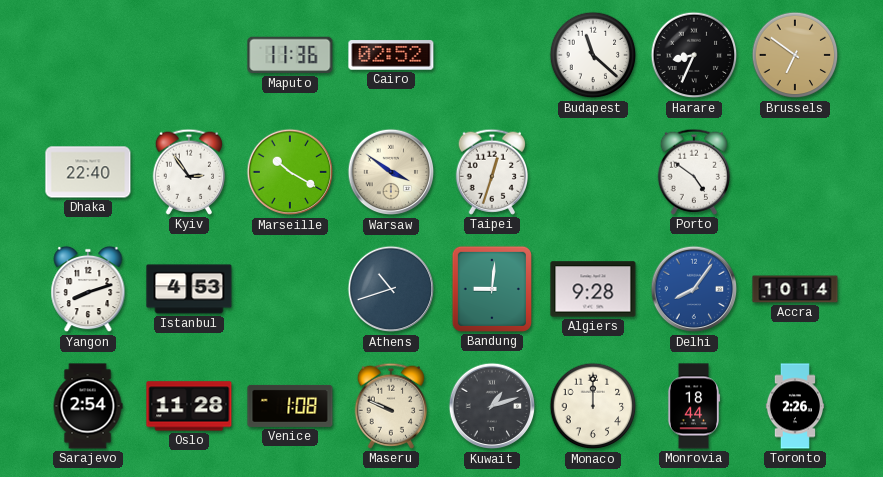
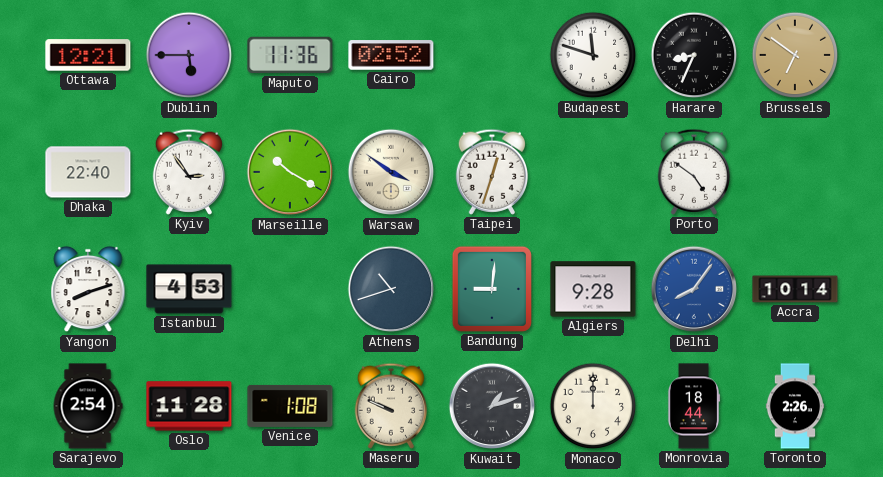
Ottawa: none -> 12:21 (88, 55)
Dublin: none -> 5:45 (189, 55)
Budapest: 11:22 -> 11:48 (593, 55)
